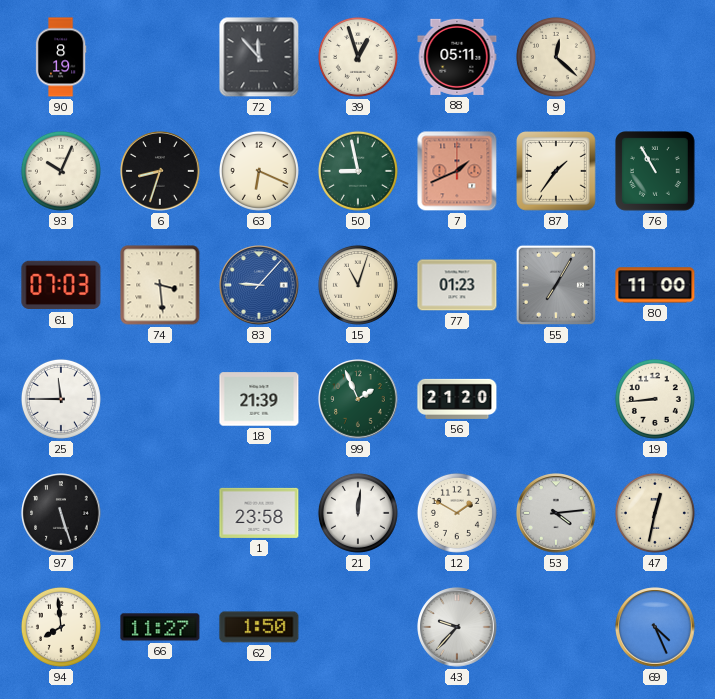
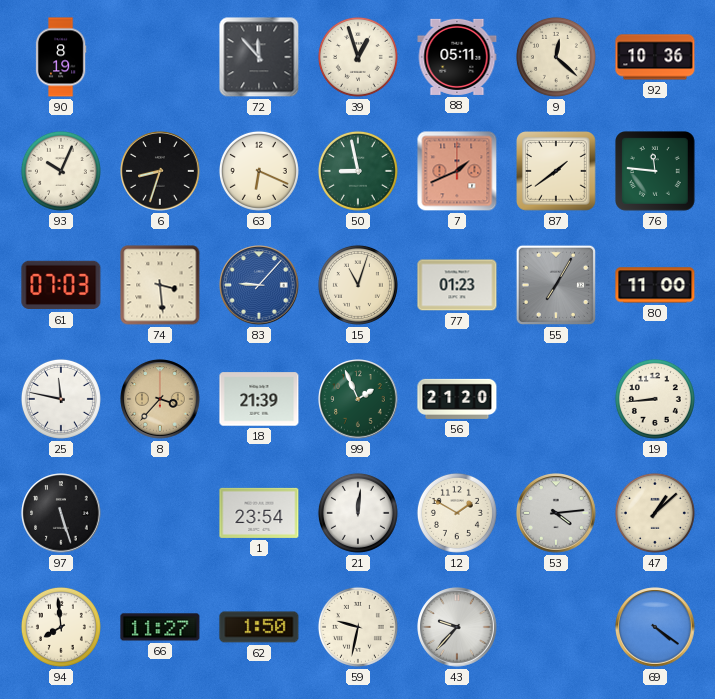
92: none -> 10:36 (655, 57)
87: 1:36 -> 1:39 (557, 172)
76: 10:55 -> 11:46 (656, 172)
25: 11:45 -> 11:47 (61, 399)
8: none -> 3:37 (160, 399)
1: 23:58 -> 23:54 (259, 513)
47: 12:32 -> 1:08 (655, 513)
59: none -> 9:32 (358, 627)
69: 4:26 -> 4:21 (655, 627)
